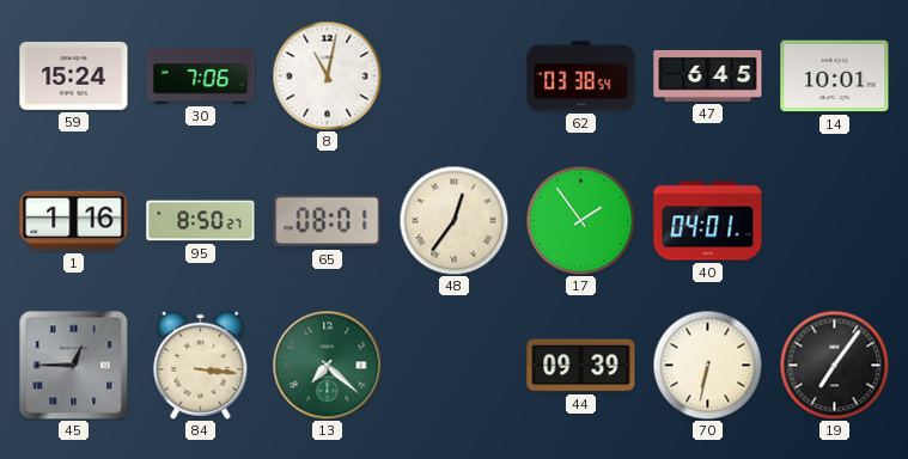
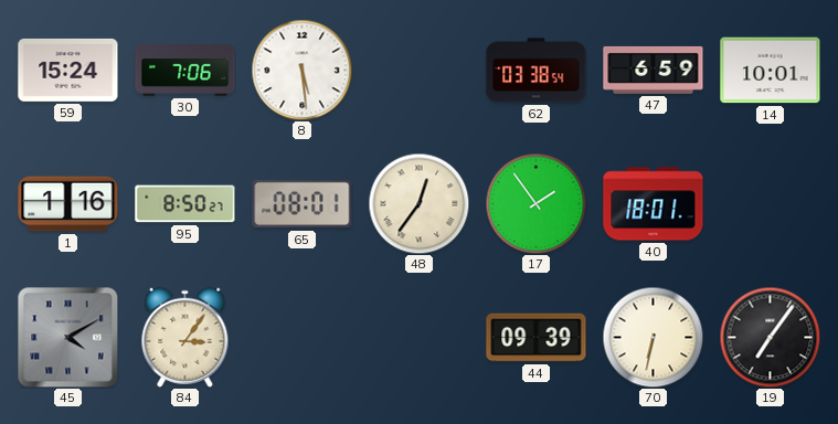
8: 11:02 -> 5:29 (301, 70)
47: 6:45 -> 6:59 (654, 70)
40: 04:01 -> 18:01 (654, 204)
45: 12:45 -> 4:10 (67, 337)
84: 3:16 -> 3:06 (185, 337)
13: 7:22 -> none (327, 365)
